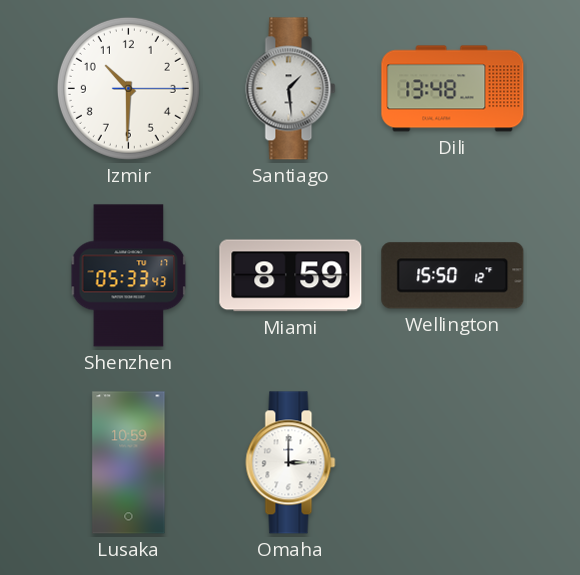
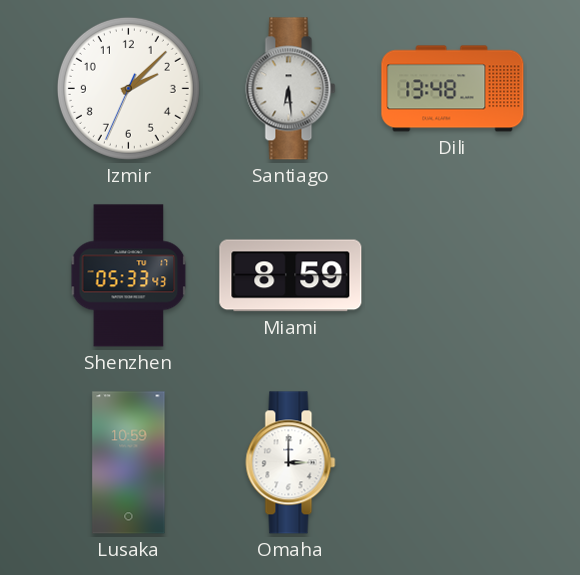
Izmir: 10:30 -> 2:07 (128, 88)
Santiago: 1:29 -> 6:29 (291, 89)
Wellington: 15:50 -> none (453, 276)
